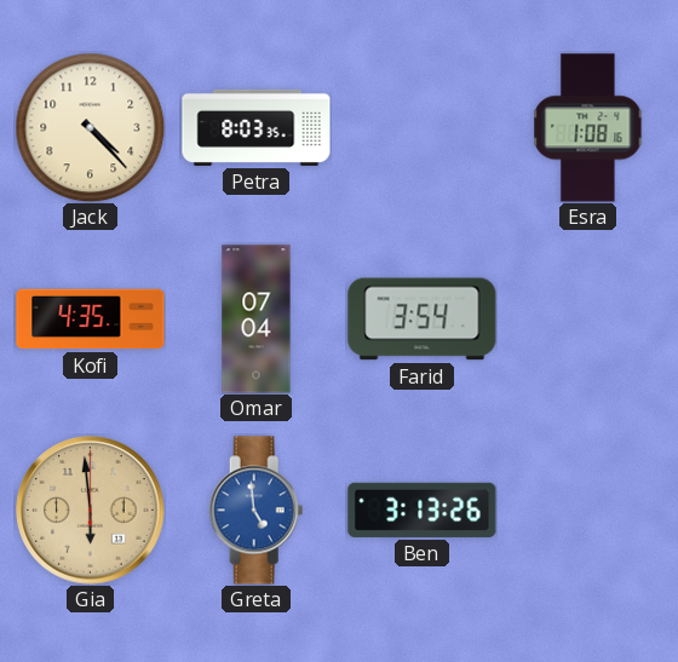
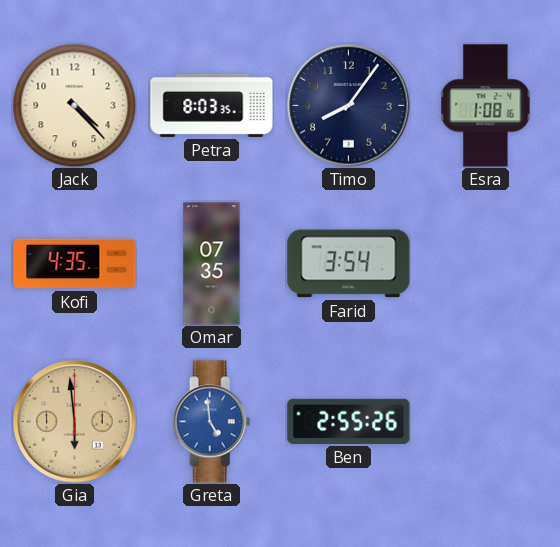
Timo: none -> 8:06 (349, 106)
Omar: 07:04 -> 07:35 (212, 264)
Ben: 3:13 -> 2:55 (349, 421)
